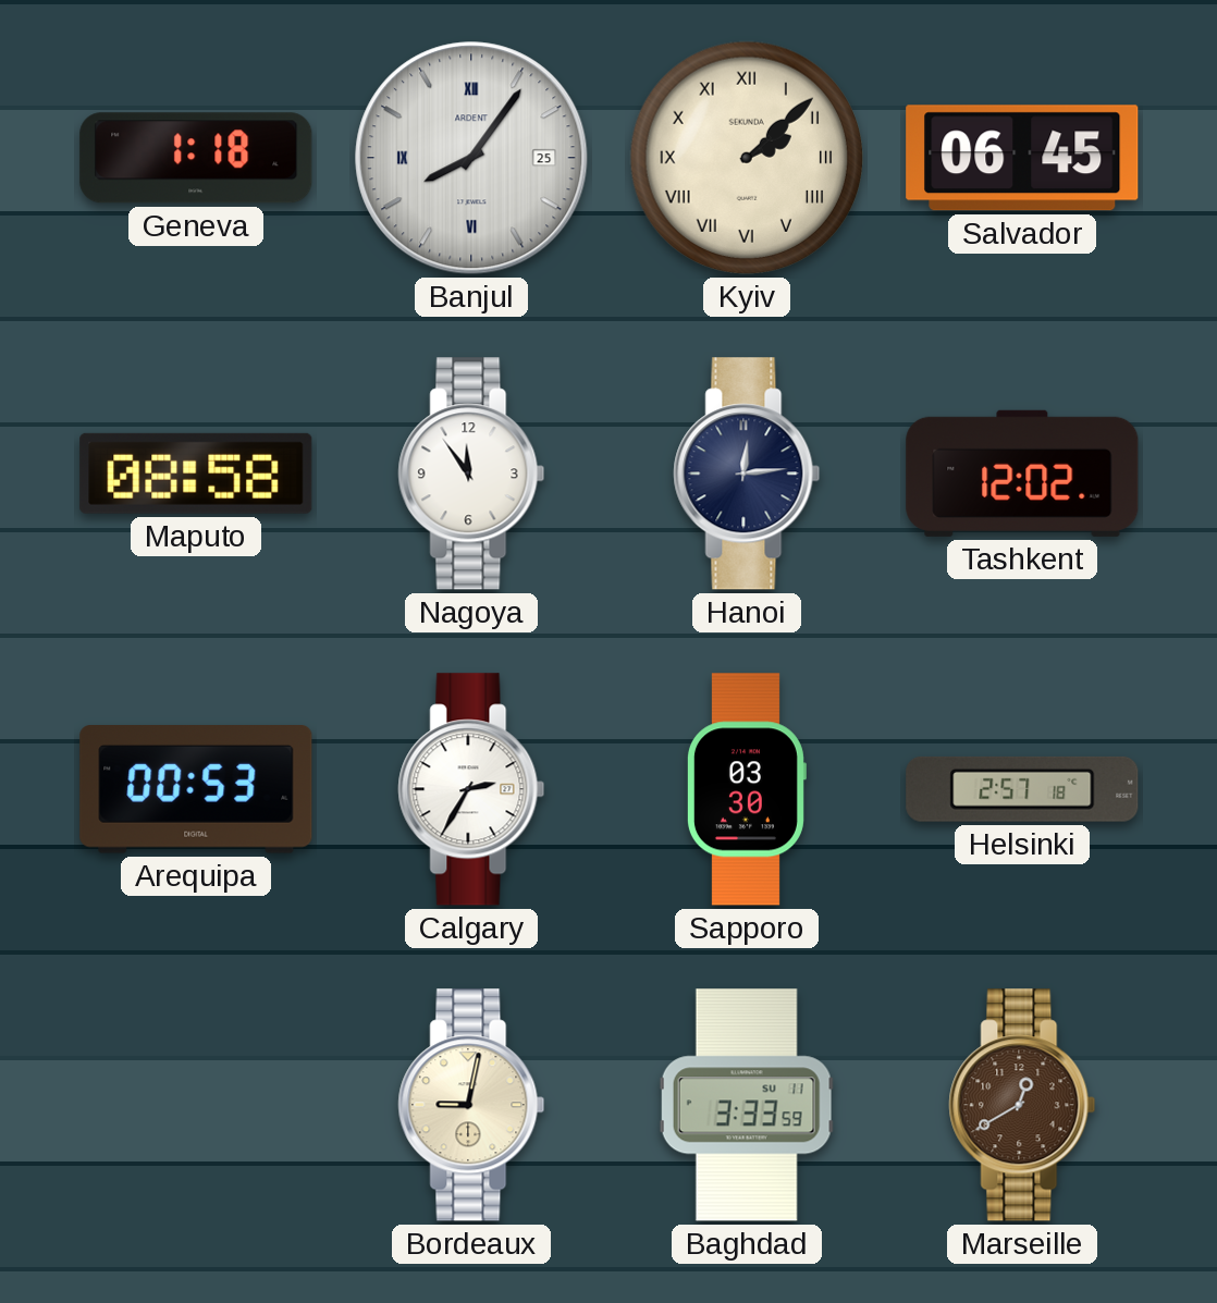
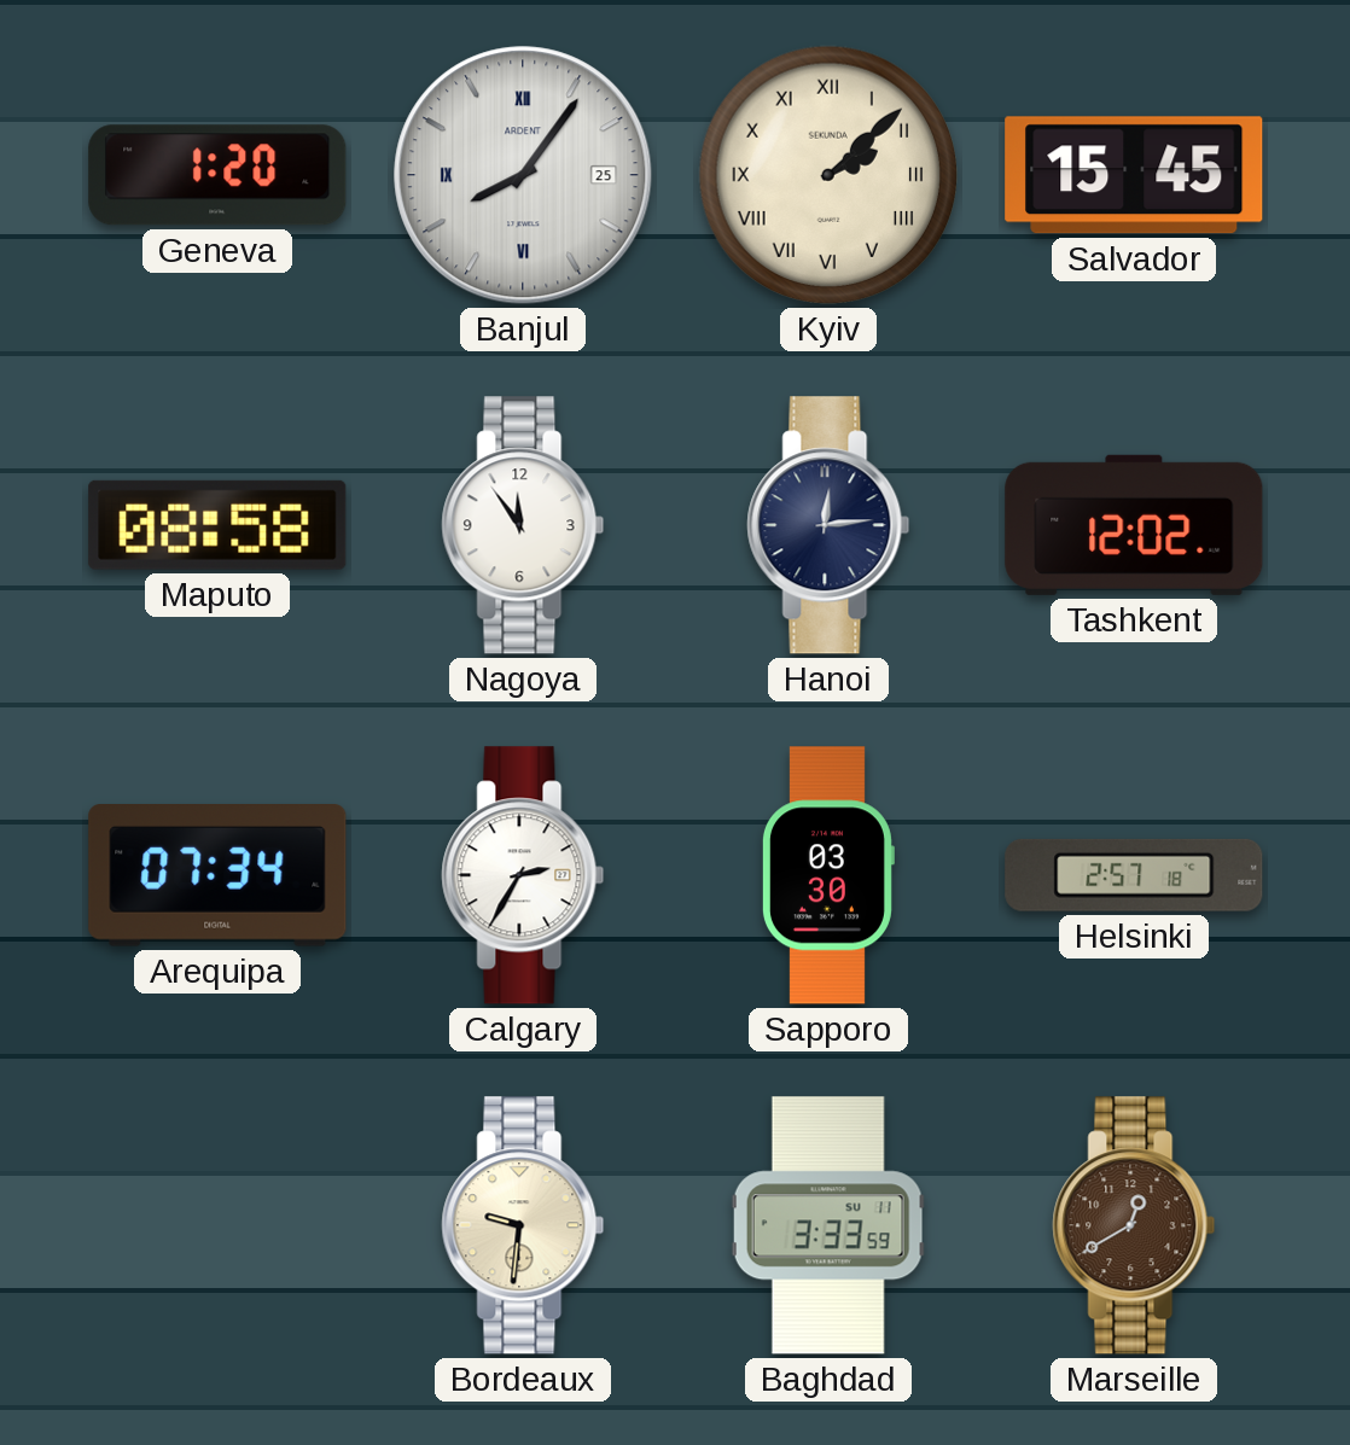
Geneva: 1:18 -> 1:20 (217, 175)
Salvador: 06:45 -> 15:45 (1134, 175)
Arequipa: 00:53 -> 07:34 (217, 876)
Bordeaux: 9:02 -> 9:31 (523, 1225)
